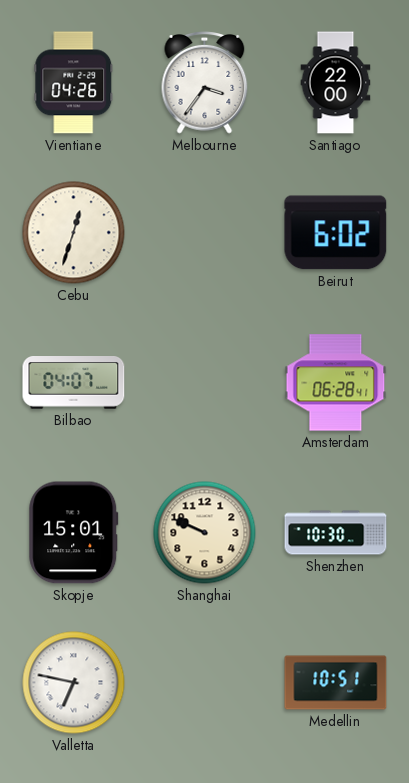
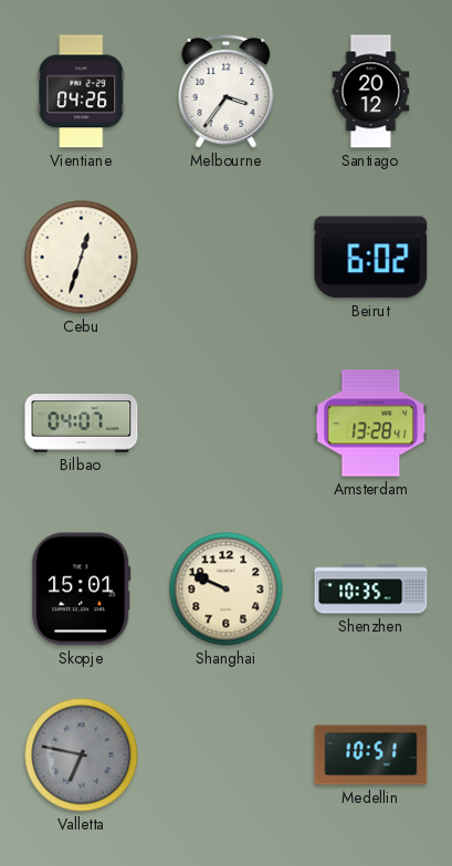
Santiago: 22:00 -> 20:12 (371, 92)
Amsterdam: 06:28 -> 13:28 (371, 424)
Shenzhen: 10:30 -> 10:35 (371, 589)
Valletta dial: white -> grey (82, 755)
